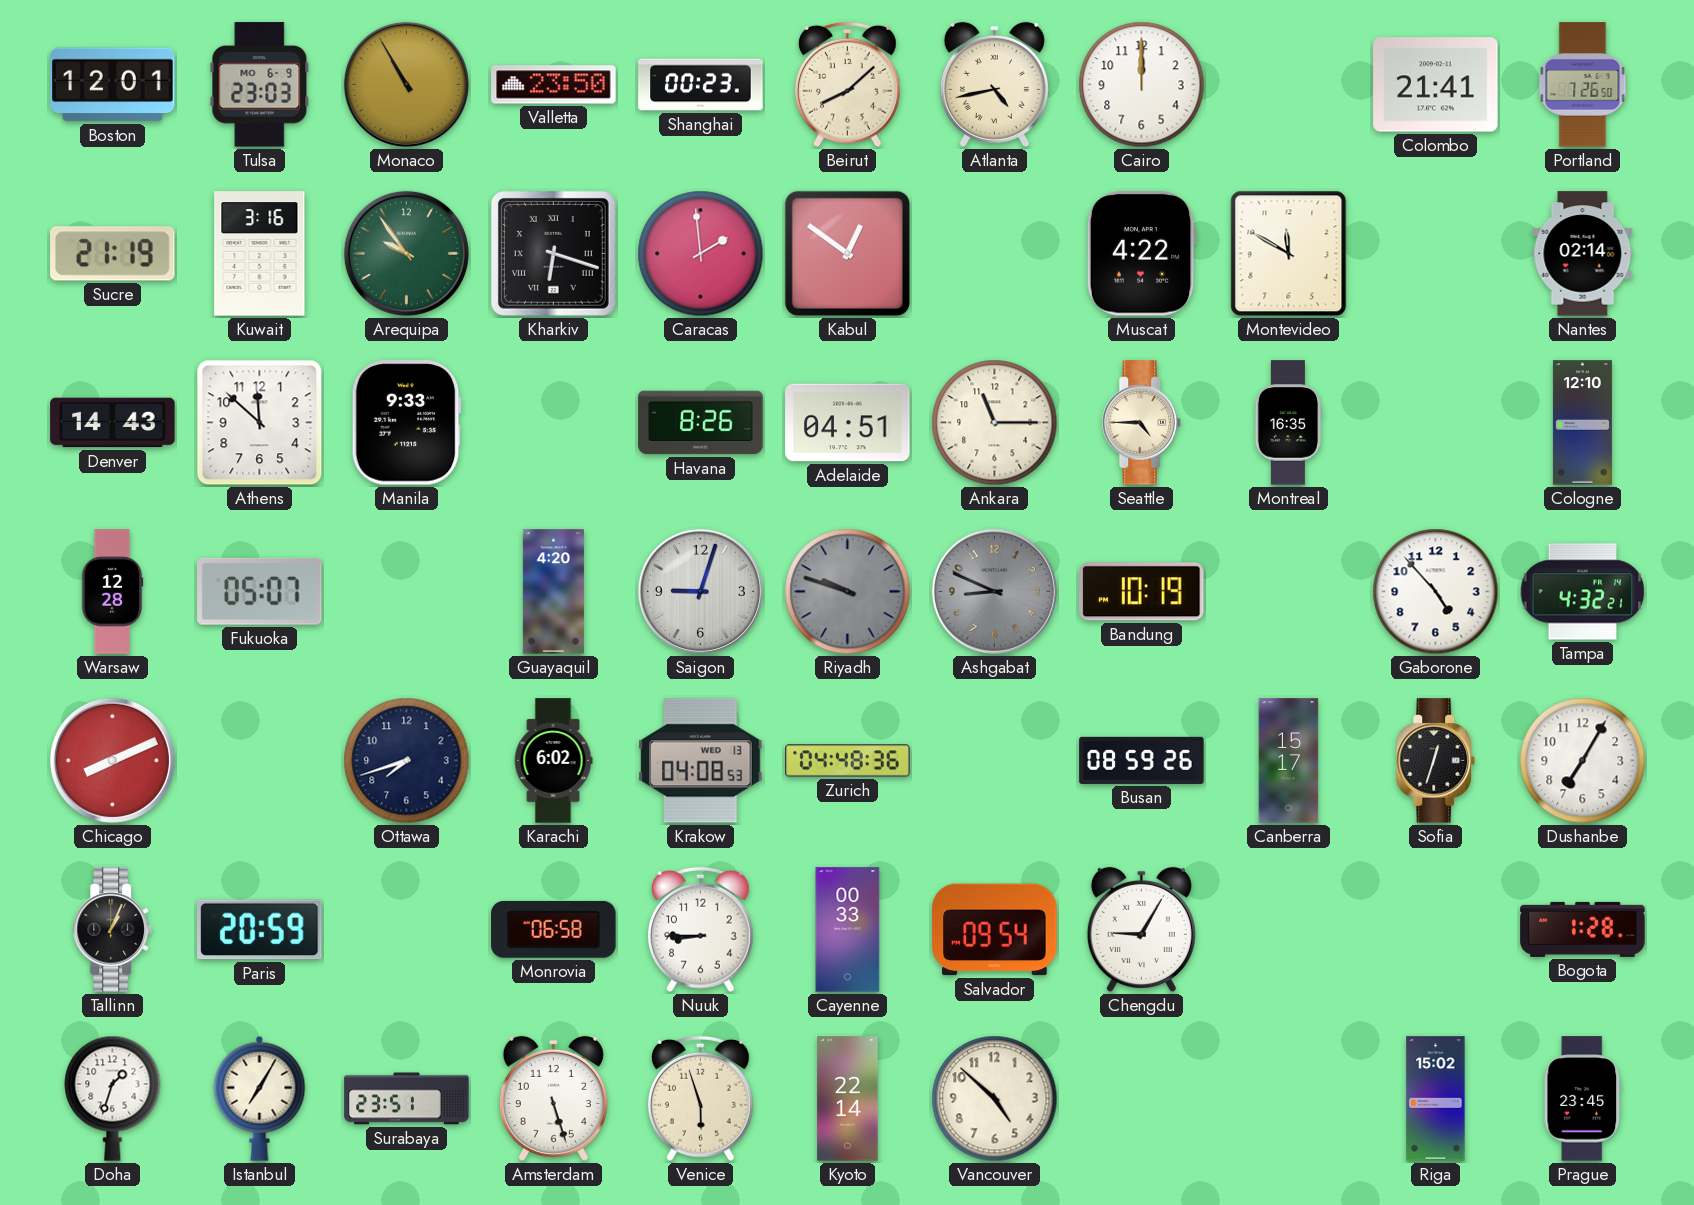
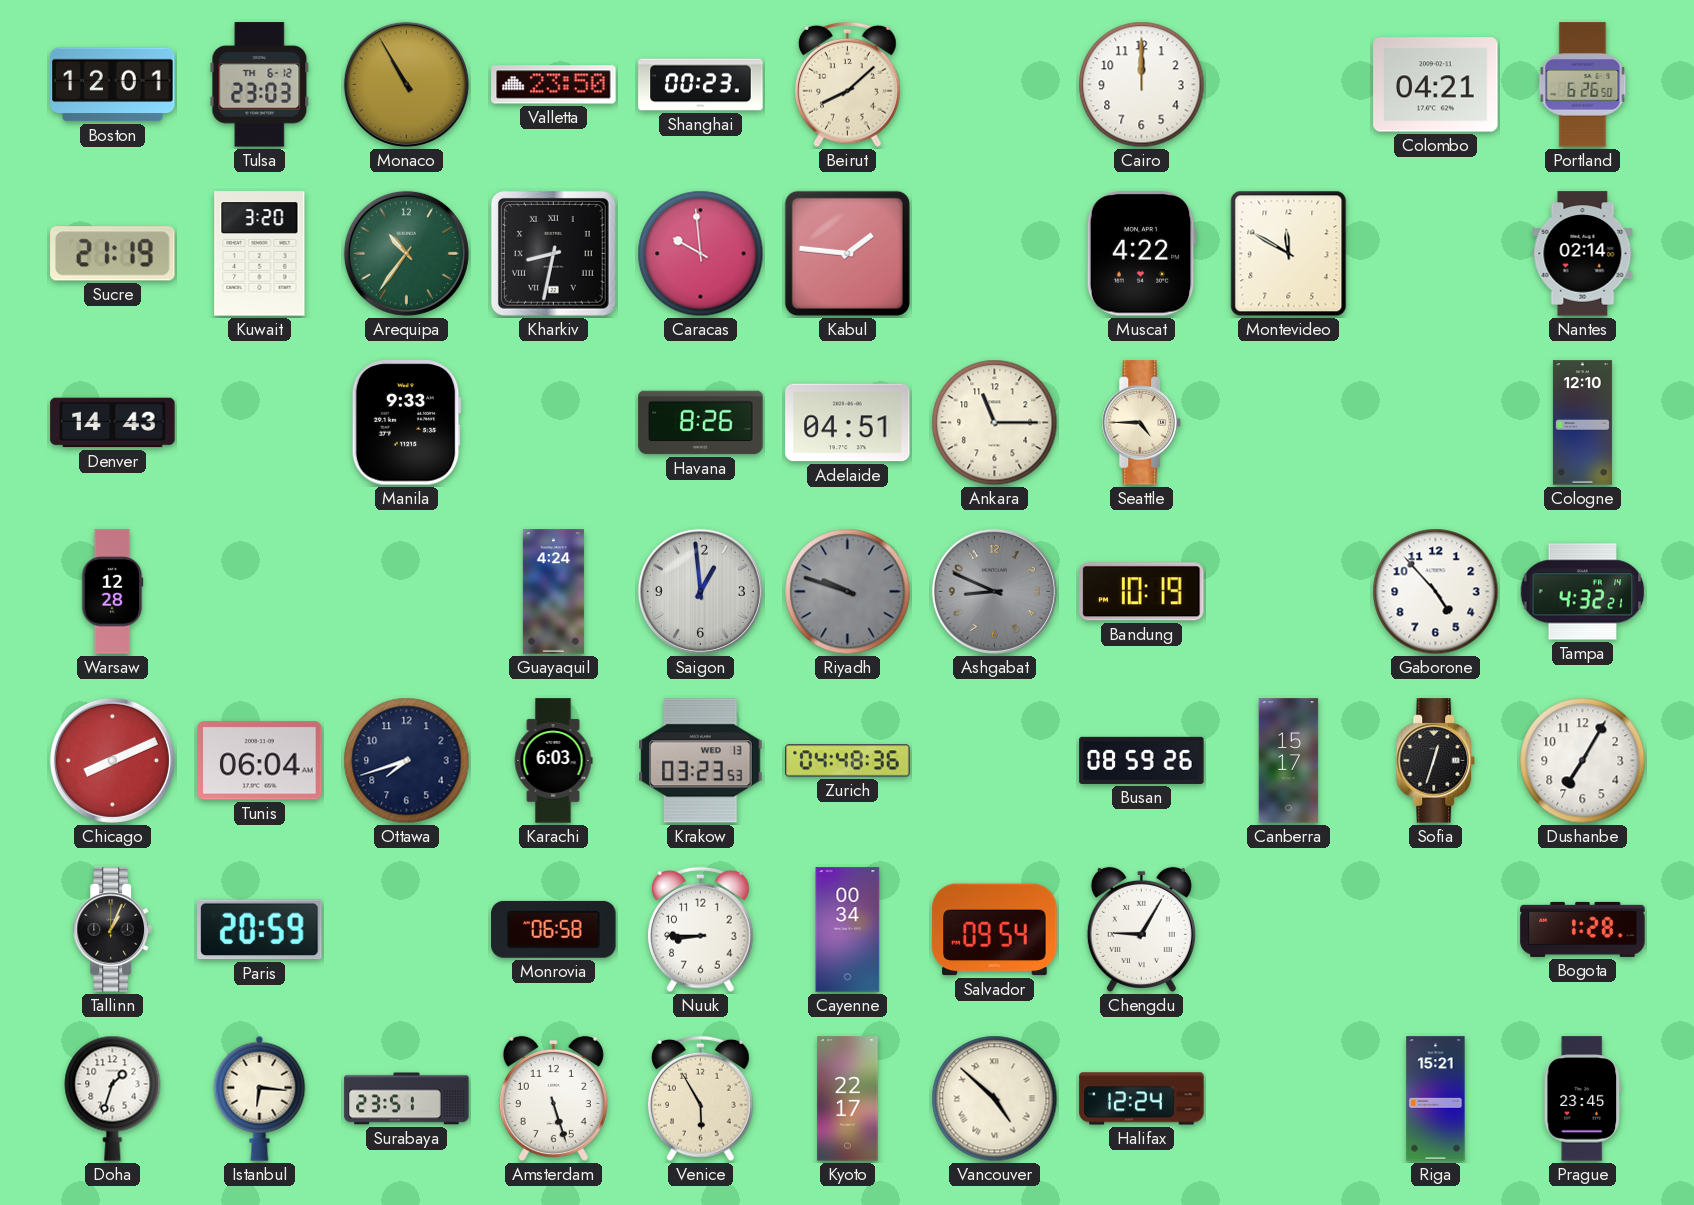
Tulsa date: MO 6-9 -> TH 6-12 (260, 85)
Atlanta: 4:43 -> none (994, 84)
Colombo: 21:41 -> 04:21 (1436, 85)
Portland: 7:26 -> 6:26 (1583, 85)
Kuwait: 3:16 -> 3:20 (260, 254)
Arequipa: 9:54 -> 10:36 (406, 253)
Kharkiv: 6:18 -> 8:32 (553, 253)
Caracas: 1:59 -> 9:59 (701, 254)
Kabul: 12:51 -> 1:46 (847, 253)
Athens: 11:52 -> none (260, 423)
Montreal: 16:35 -> none (1287, 423)
Fukuoka: 05:07 -> none (260, 591)
Guayaquil: 4:20 -> 4:24 (553, 592)
Saigon: 9:03 -> 12:59 (700, 591)
Tunis: none -> 06:04 (260, 761)
Karachi: 6:02 -> 6:03 (553, 761)
Krakow: 04:08 -> 03:23 (701, 761)
Cayenne: 00:33 -> 00:34 (848, 930)
Istanbul: 7:05 -> 6:16 (260, 1098)
Venice: 5:57 -> 5:55 (701, 1099)
Kyoto: 22:14 -> 22:17 (848, 1099)
Vancouver numerals: Arabic -> Roman (995, 1099)
Halifax: none -> 12:24 (1142, 1099)
Riga: 15:02 -> 15:21 (1436, 1099)
